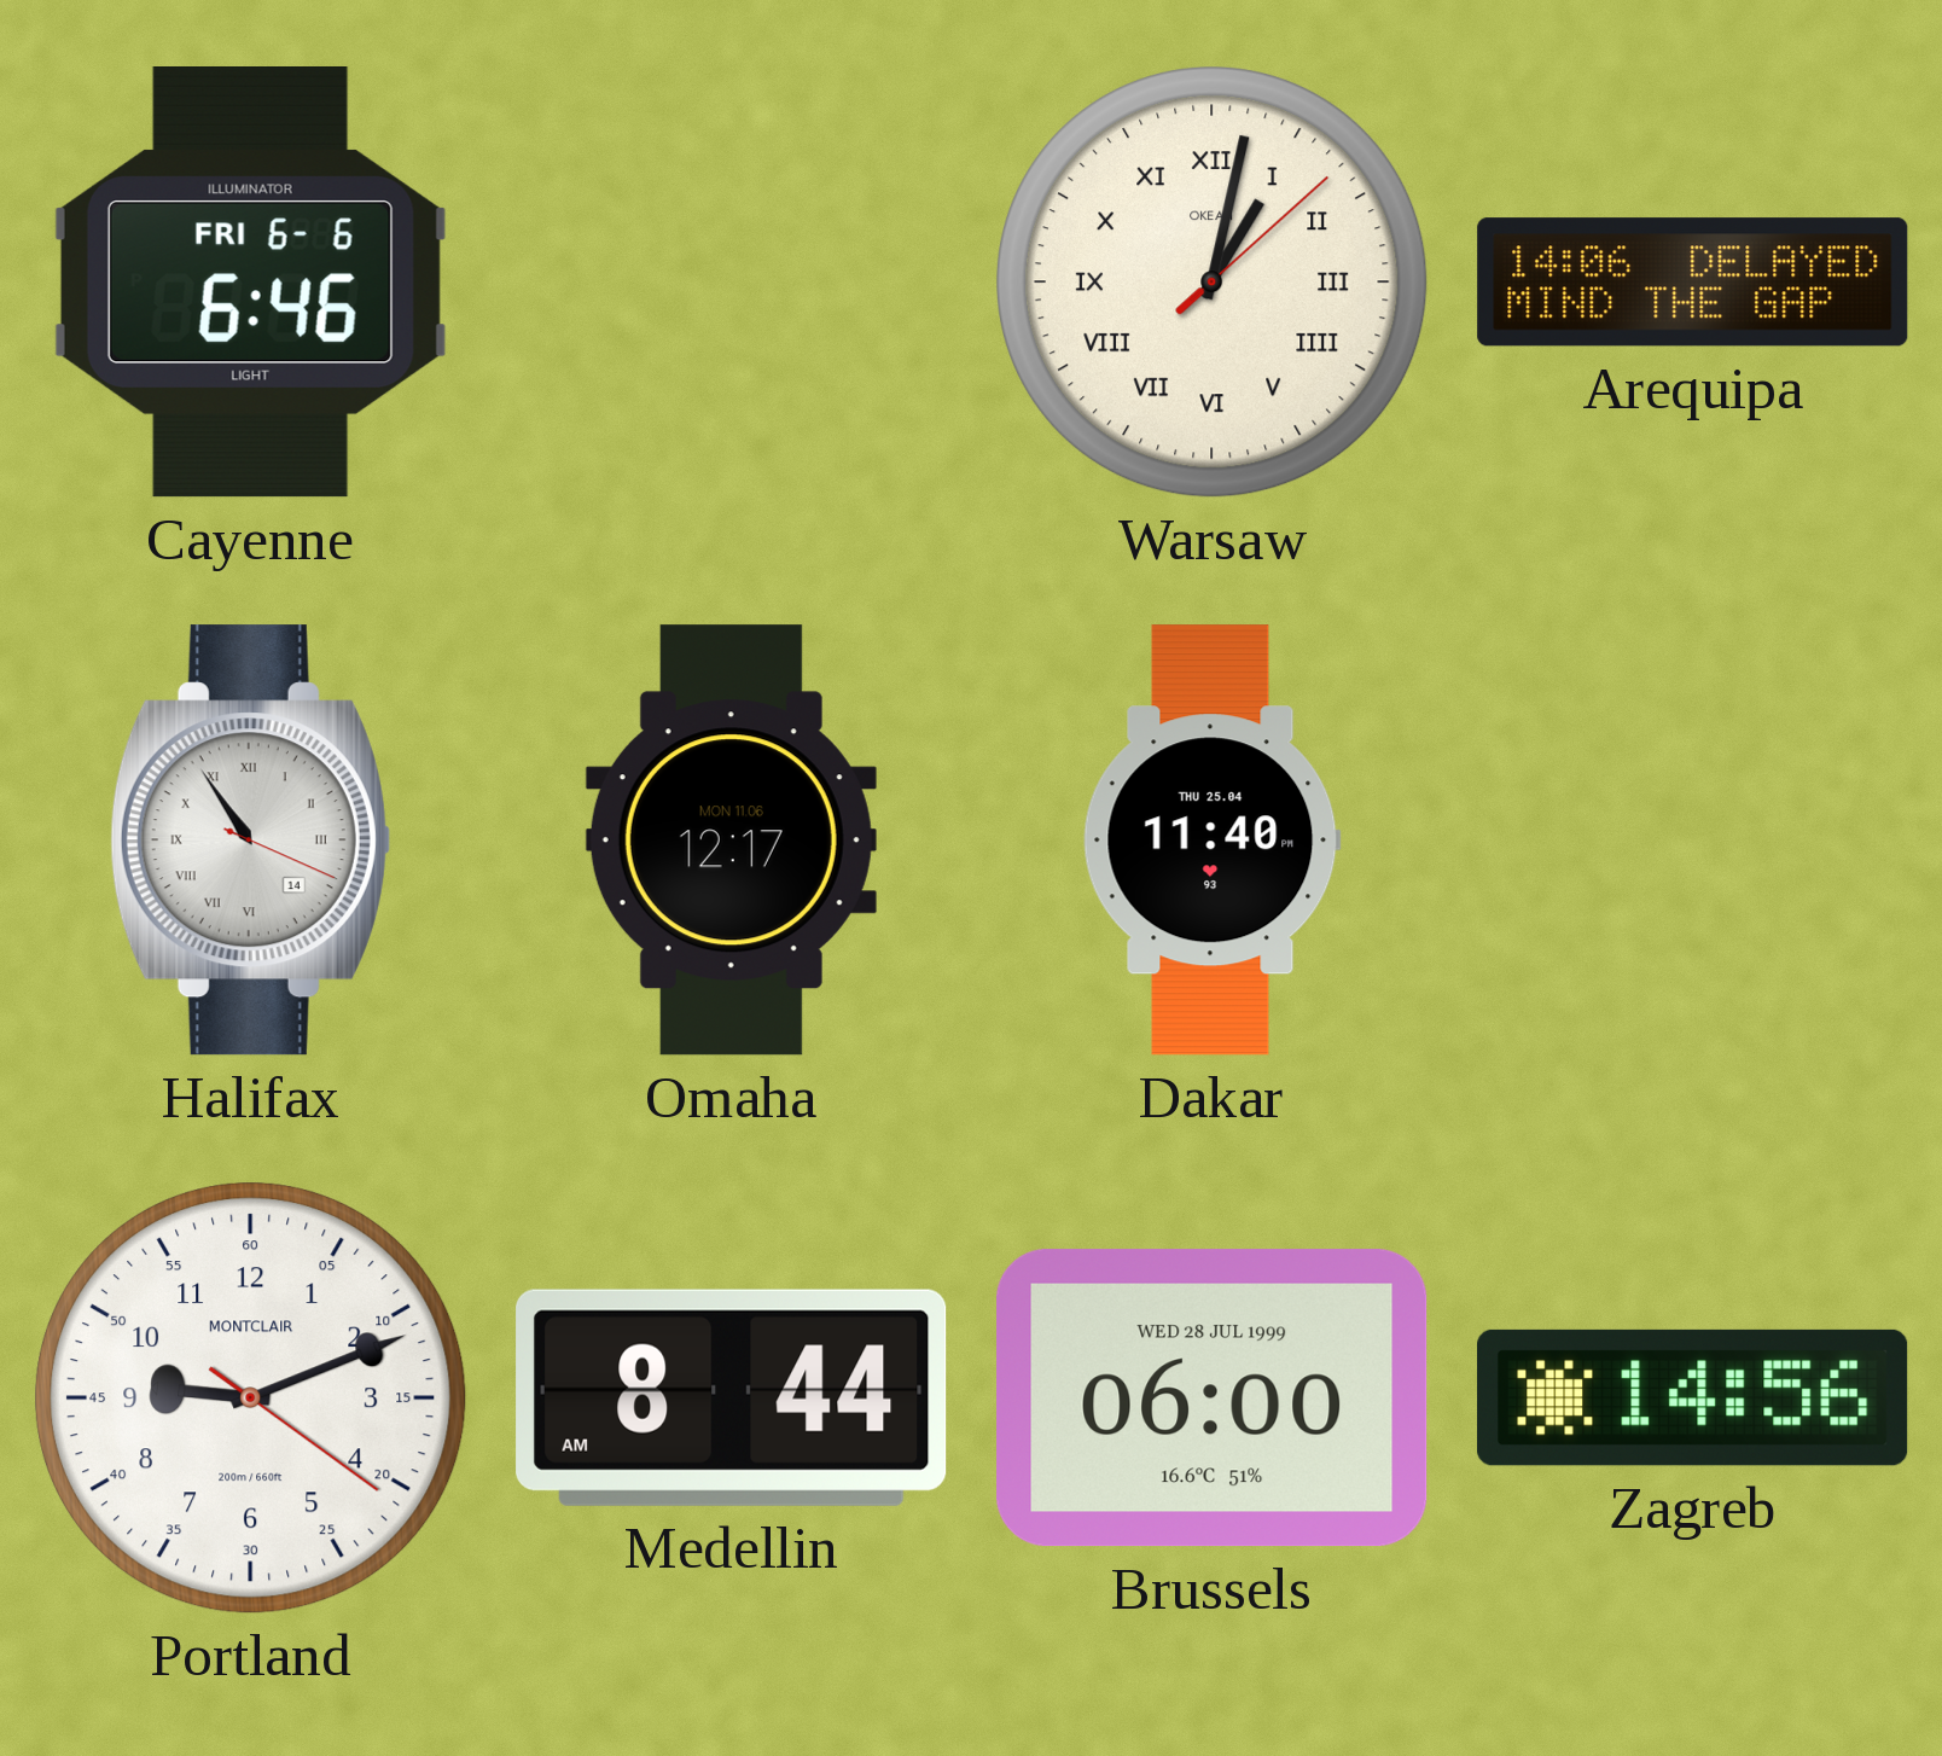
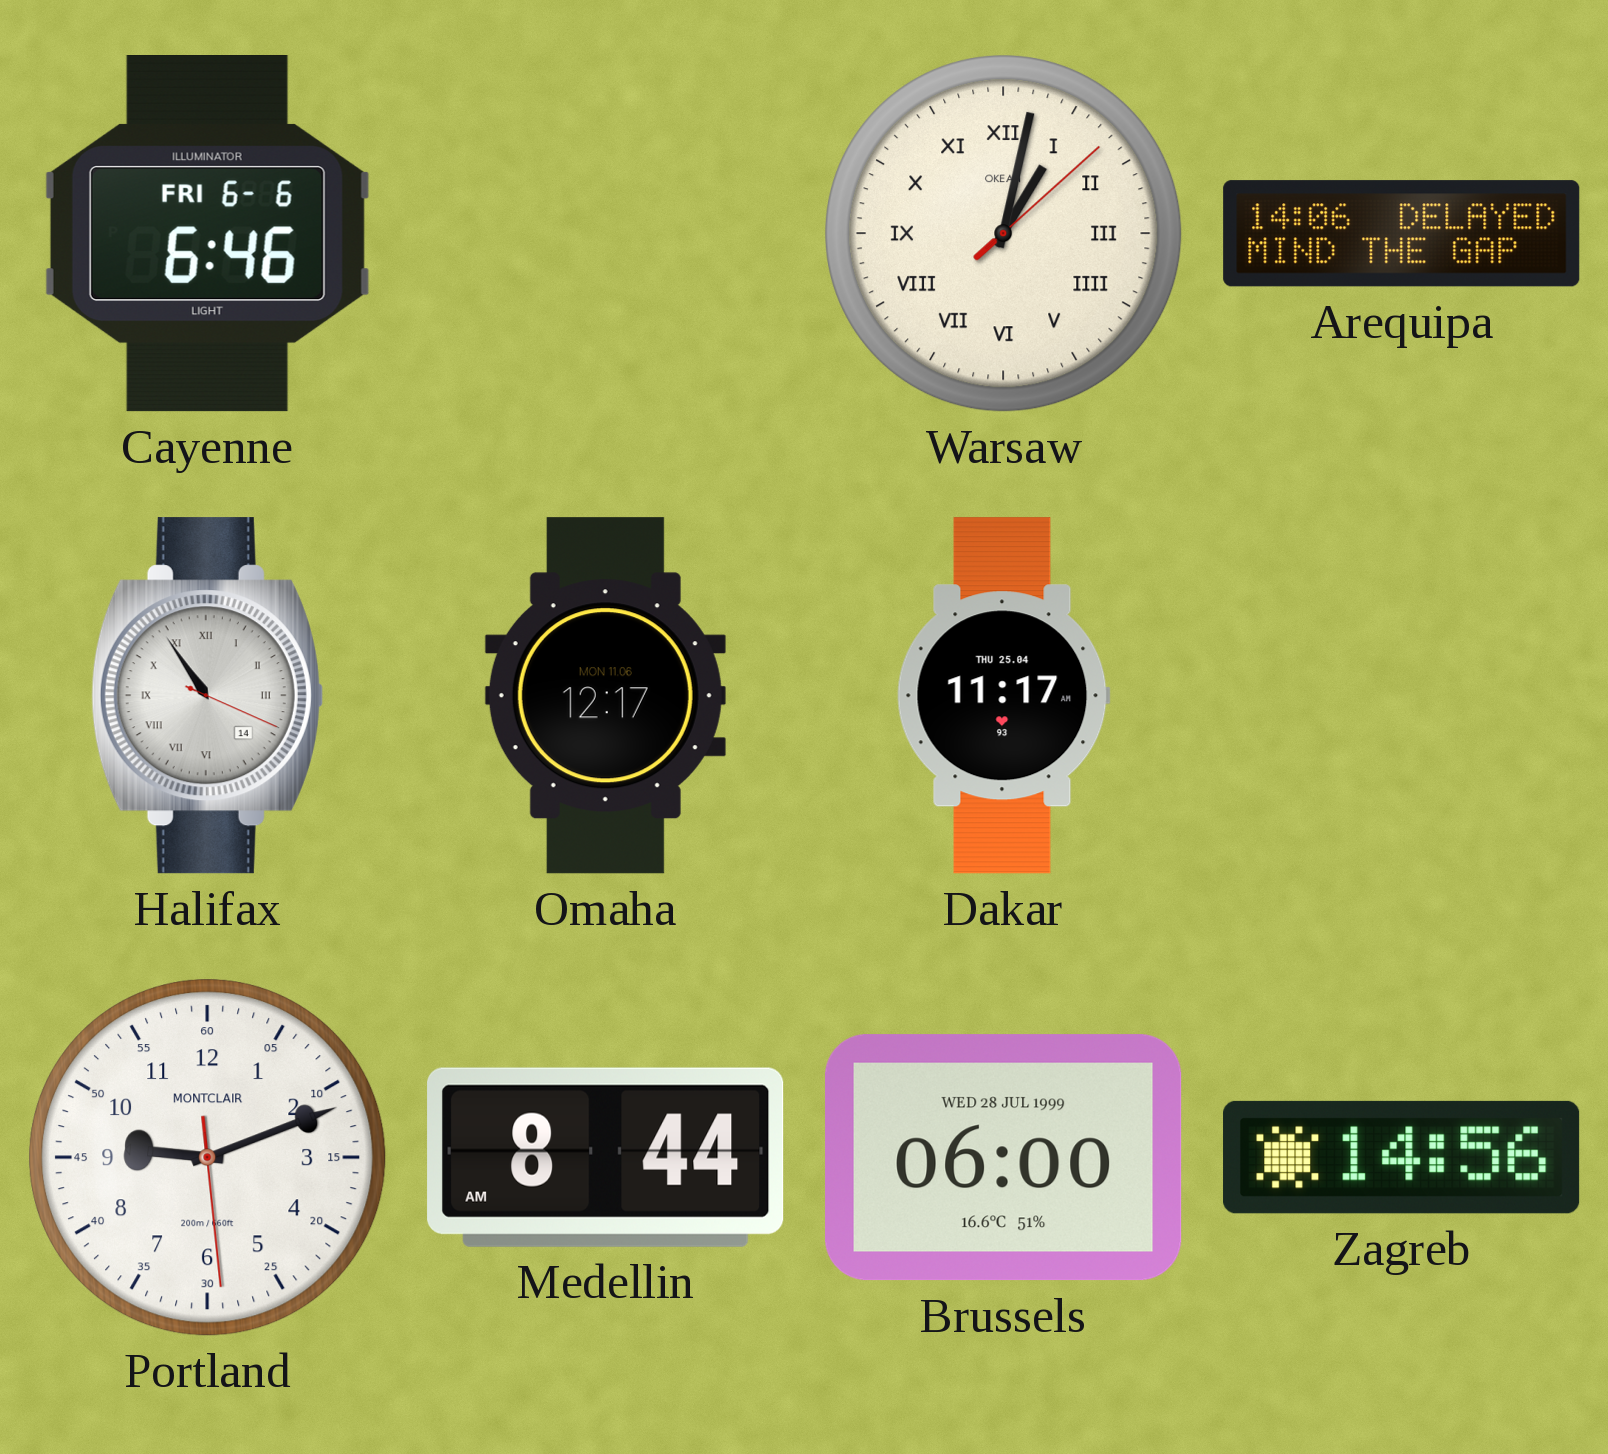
Dakar: 11:40 -> 11:17 (1003, 696)
Portland: 9:11:21 -> 9:11:29 (208, 1158)
